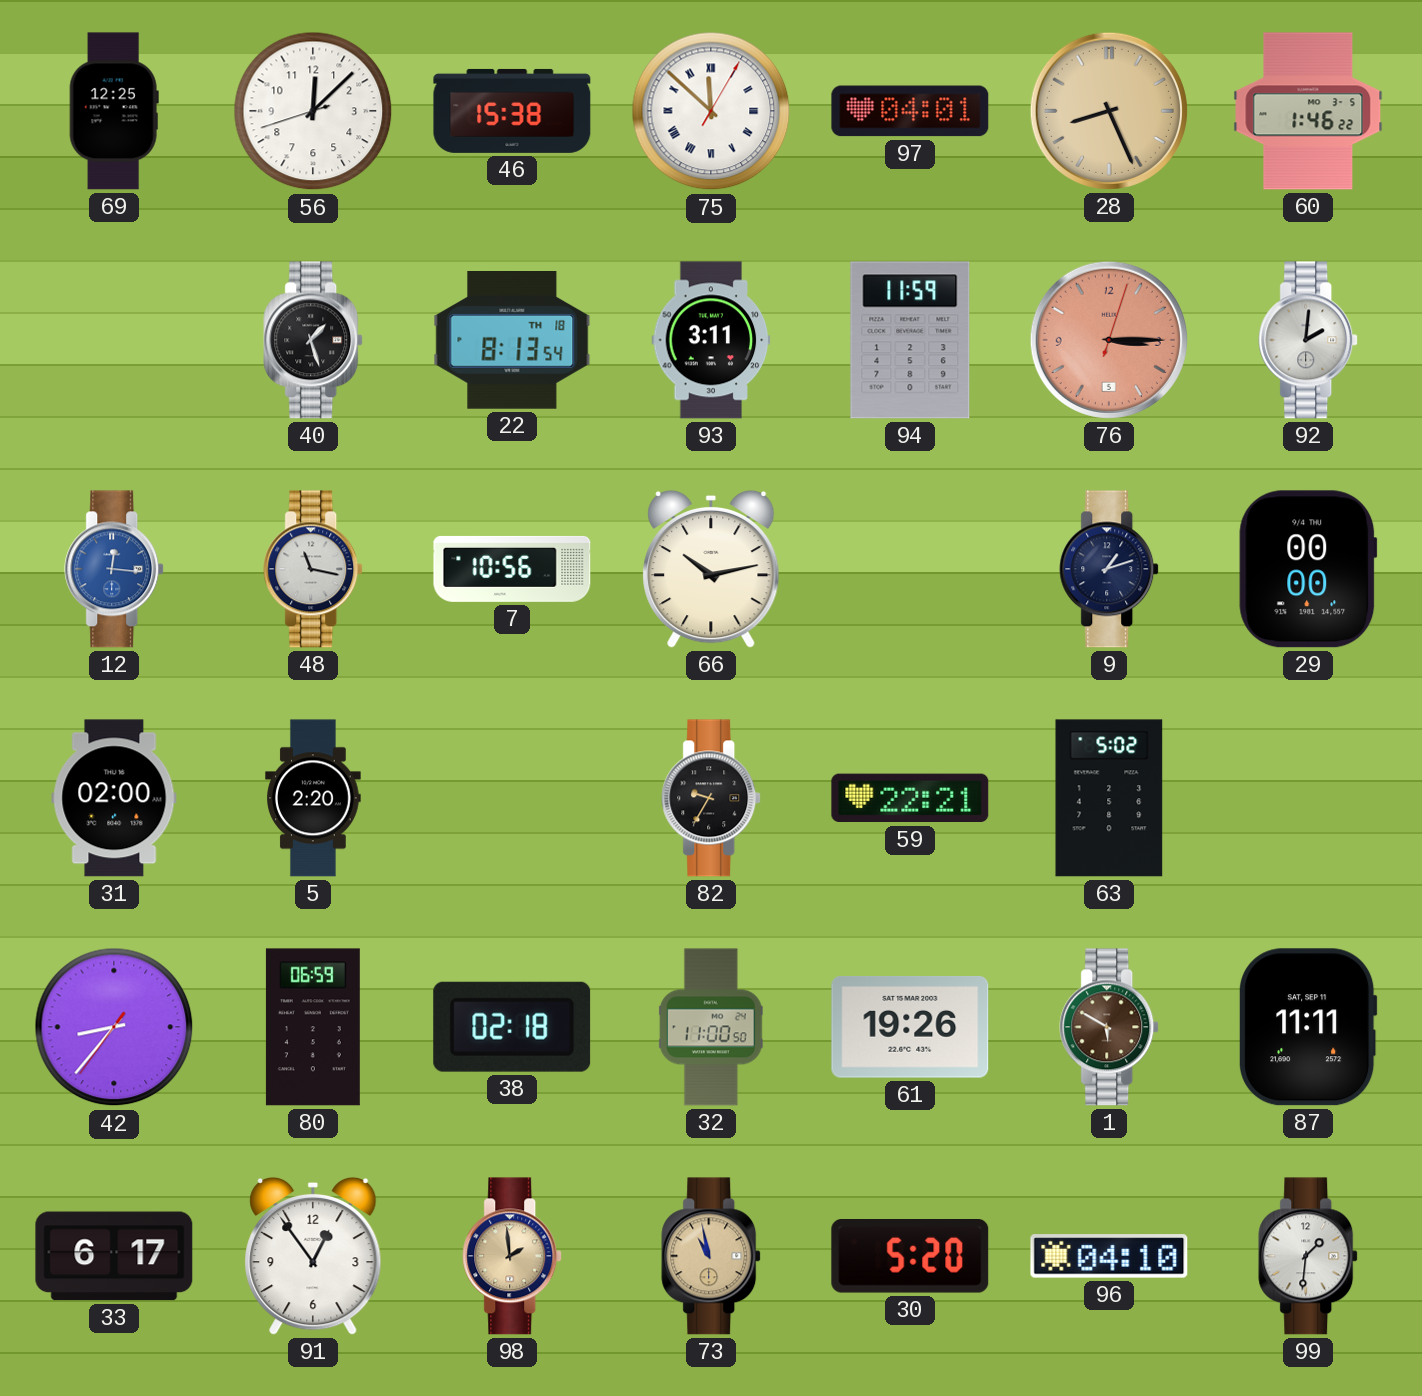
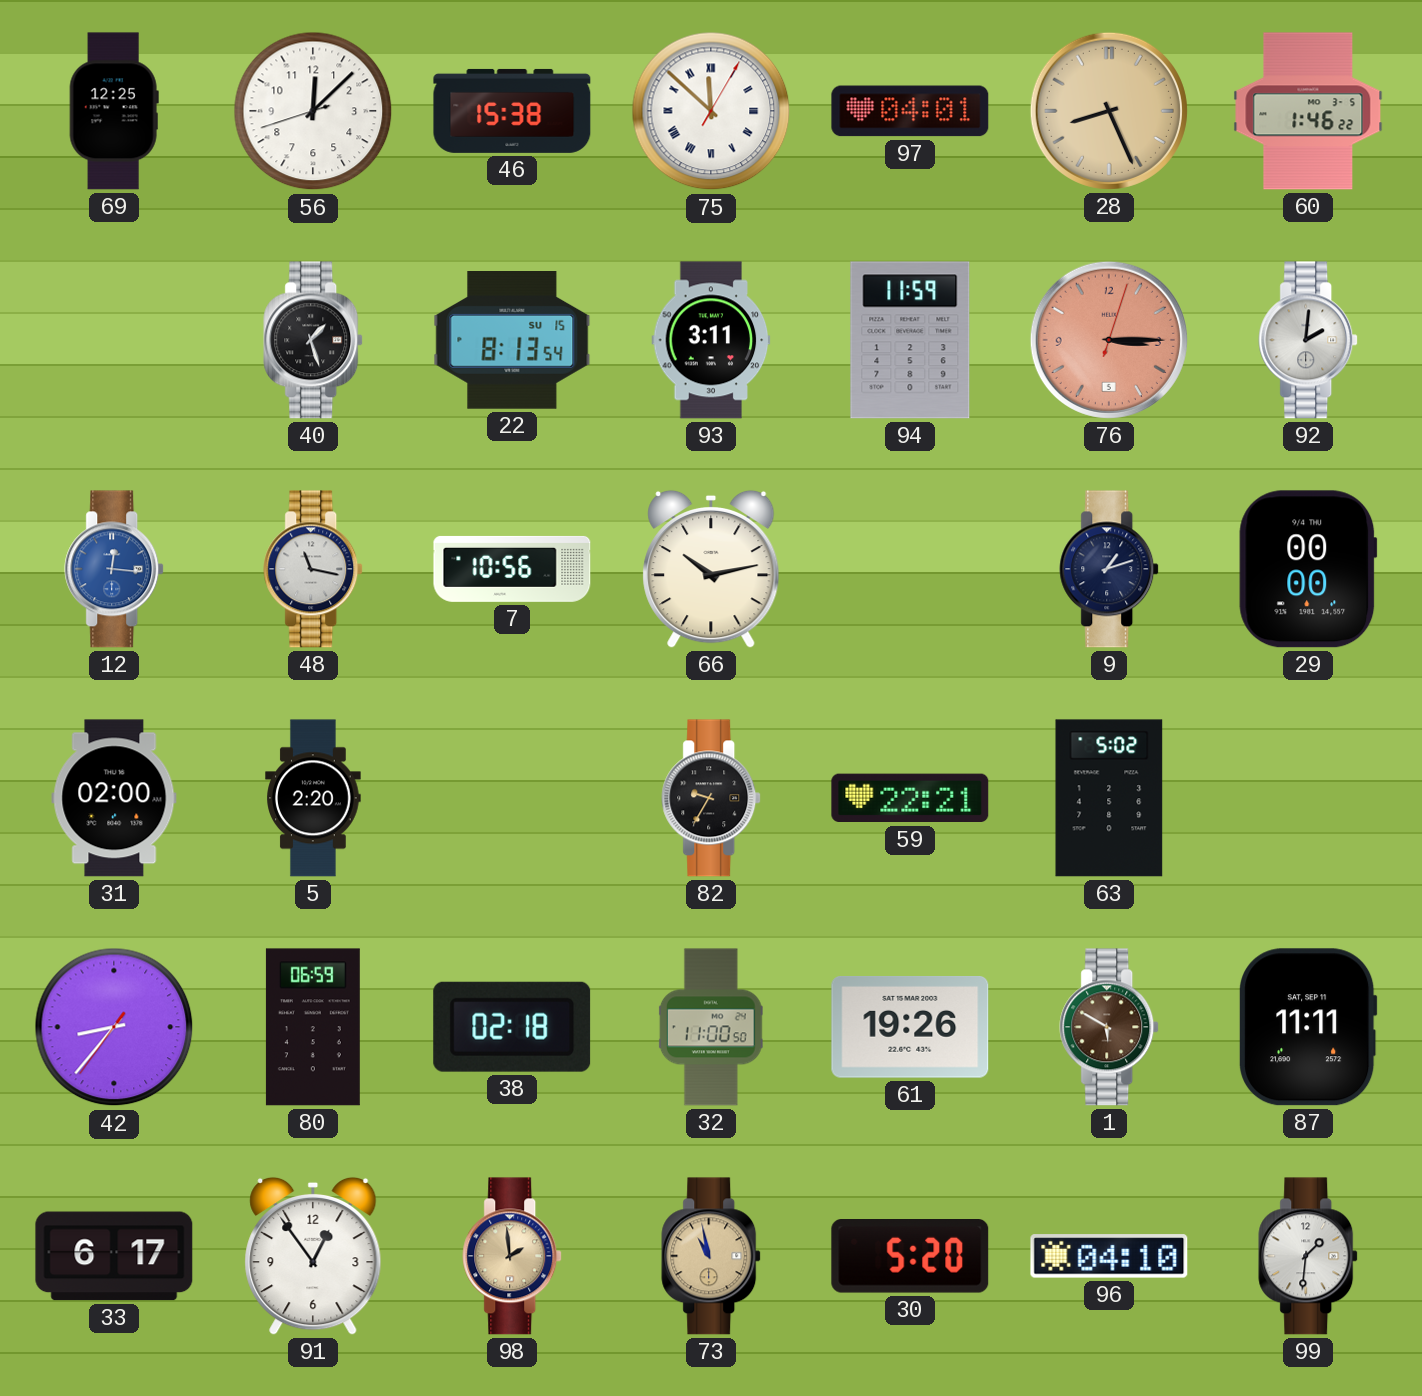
22 date: TH 18 -> SU 15 (512, 341)
